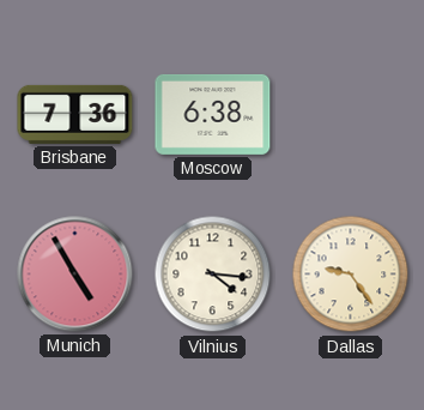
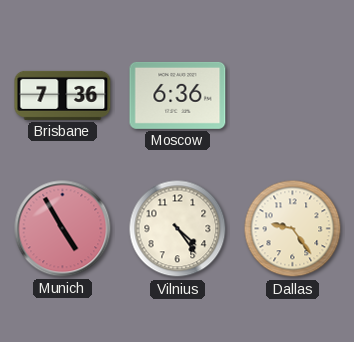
Moscow: 6:38 -> 6:36 (178, 95)
Vilnius: 4:16 -> 4:24 (178, 229)
